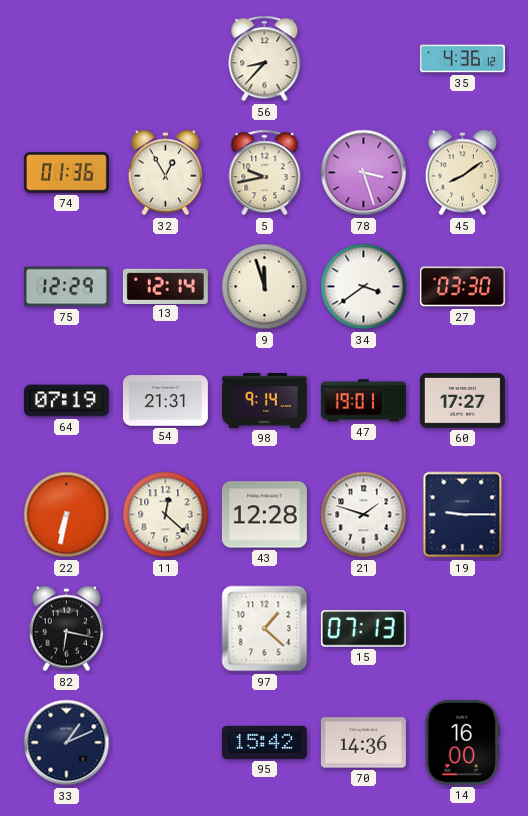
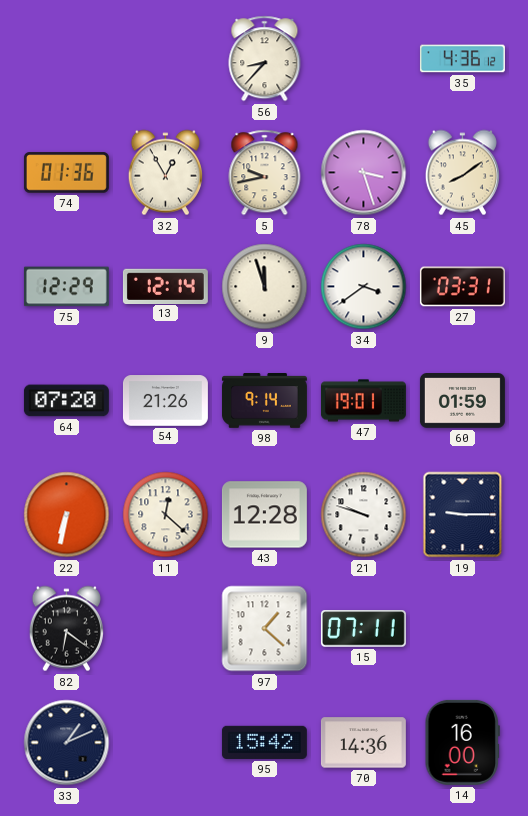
27: 03:30 -> 03:31 (462, 287)
64: 07:19 -> 07:20 (66, 401)
54: 21:31 -> 21:26 (165, 401)
60: 17:27 -> 01:59 (462, 401)
21: 1:48 -> 9:48 (364, 515)
82: 6:17 -> 6:21 (66, 629)
15: 07:13 -> 07:11 (363, 629)
